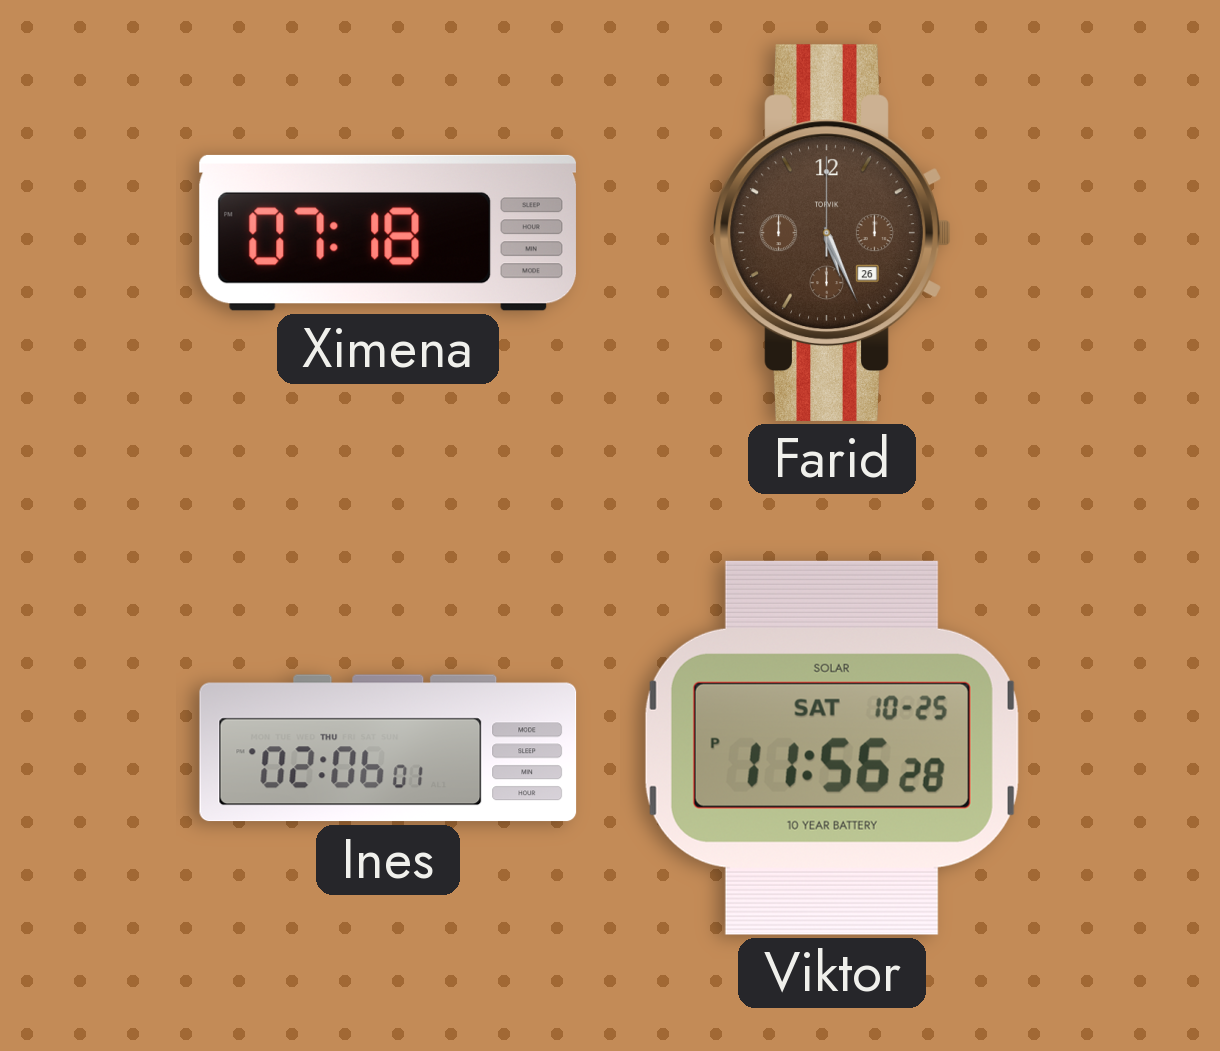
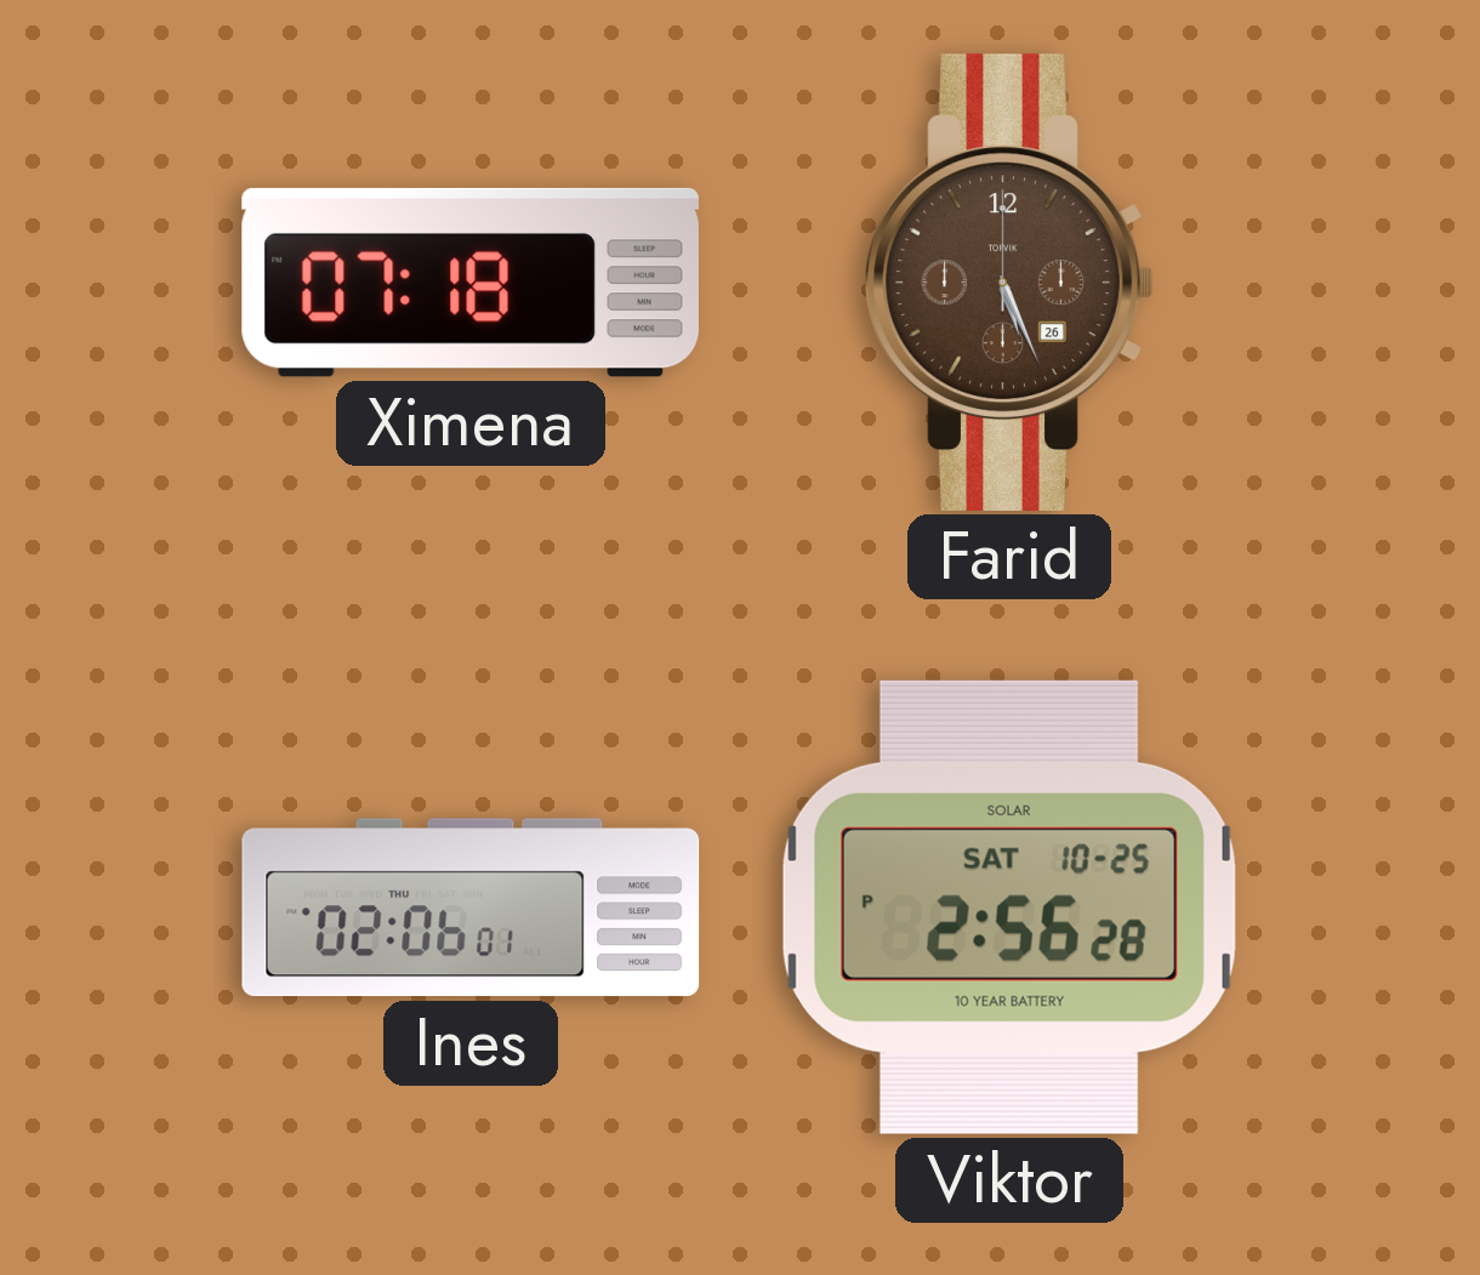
Viktor: 11:56 -> 2:56 (1009, 907)
